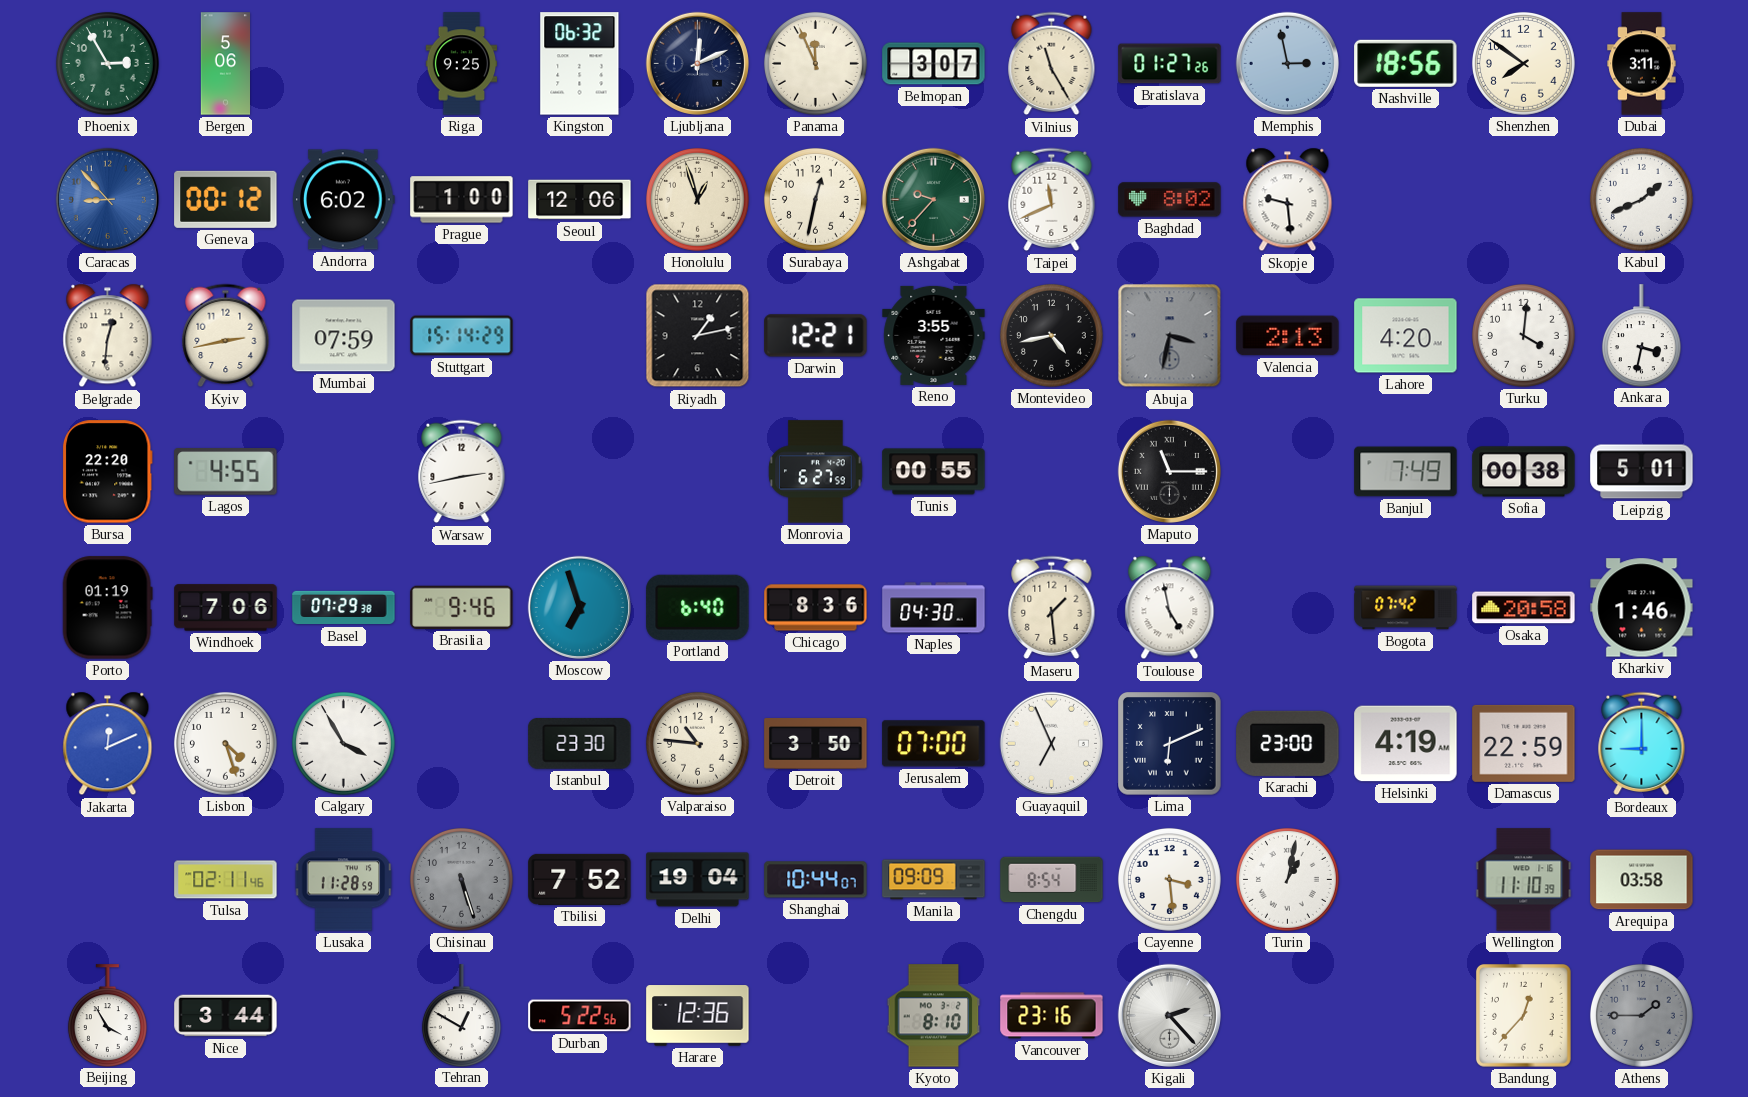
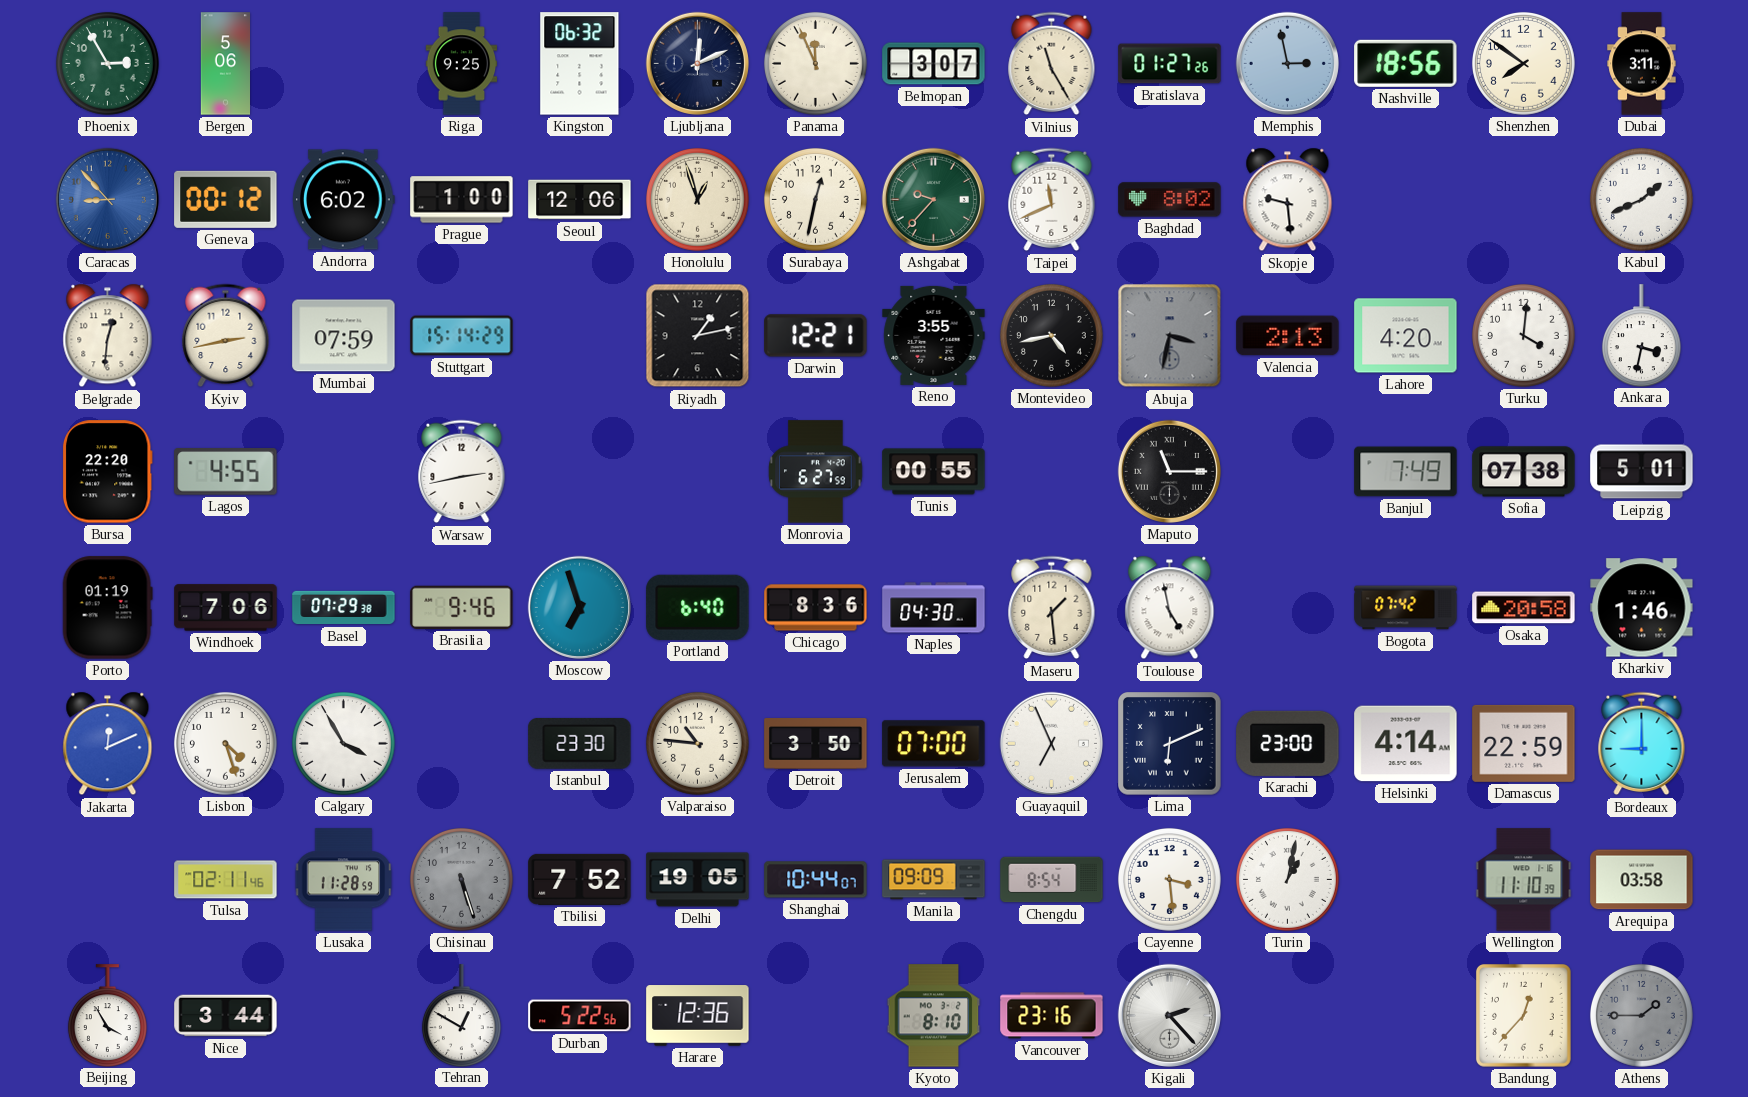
Sofia: 00:38 -> 07:38 (1524, 472)
Helsinki: 4:19 -> 4:14 (1406, 744)
Delhi: 19:04 -> 19:05 (698, 880)
